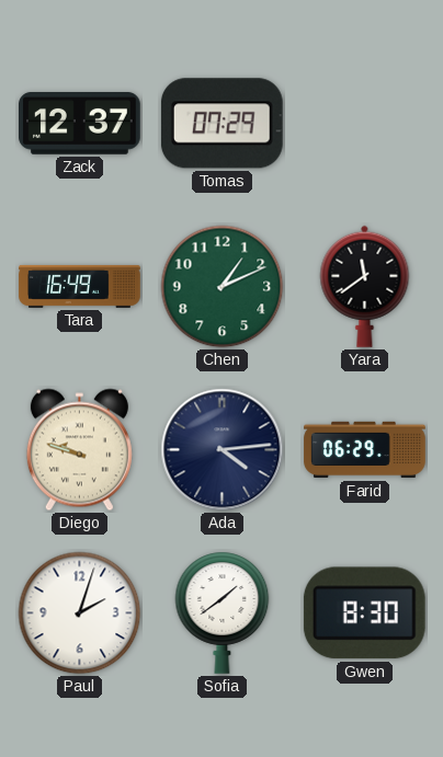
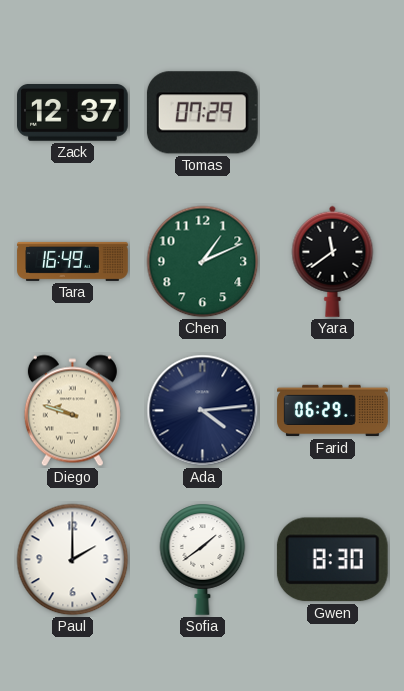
Paul: 2:03 -> 2:00 (73, 560)
